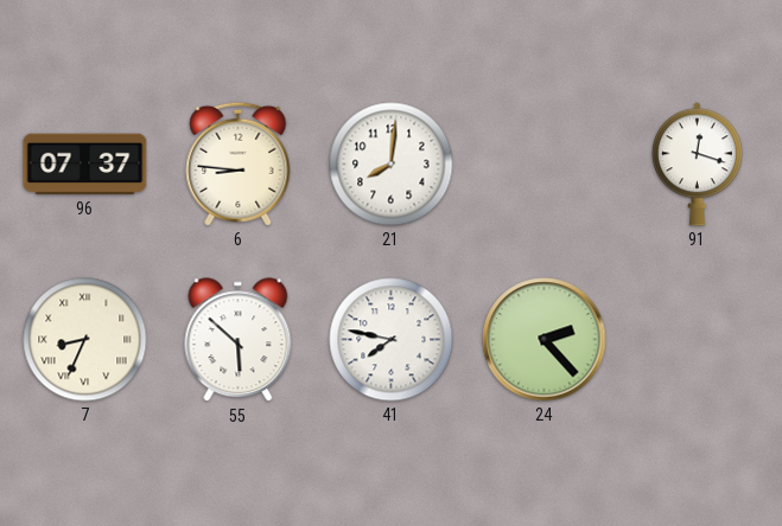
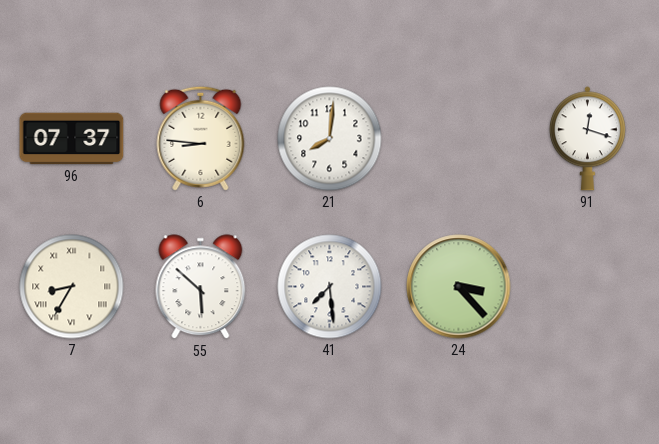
7: 8:34 -> 8:35 (72, 287)
41: 7:47 -> 7:29 (330, 287)
24: 2:23 -> 3:23 (459, 287)
